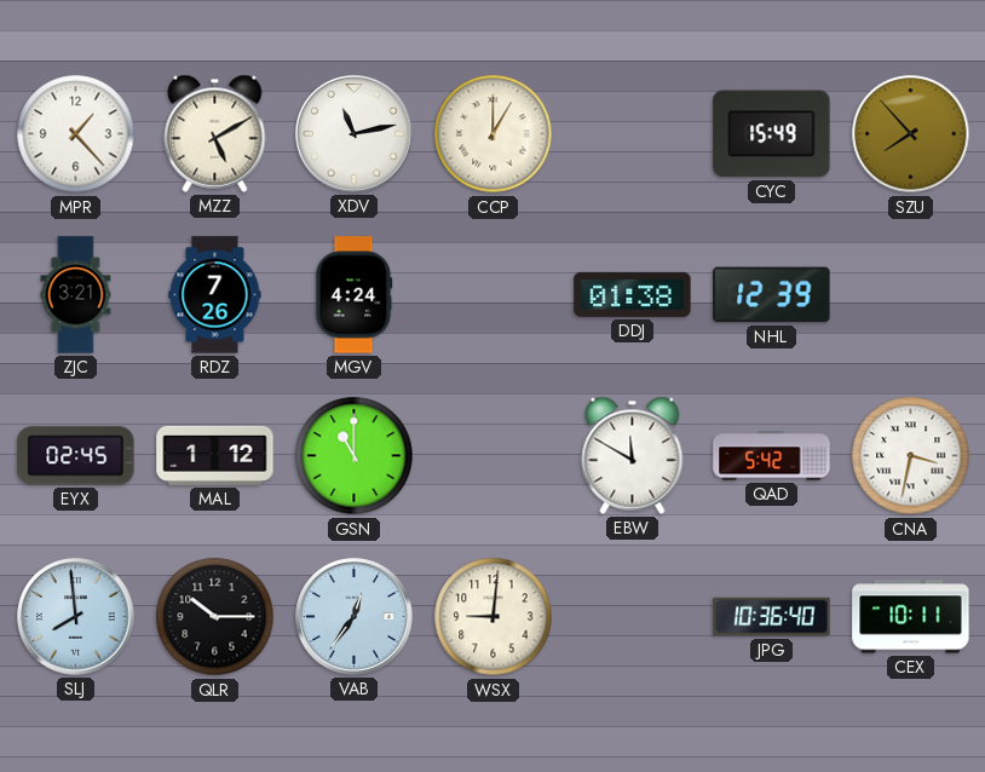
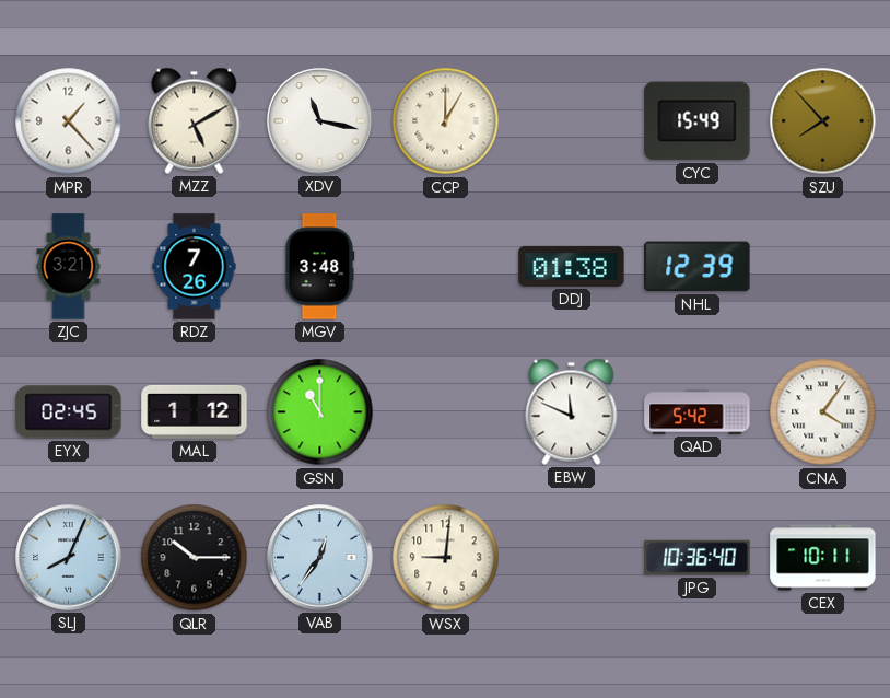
XDV: 11:13 -> 11:17 (320, 121)
MGV: 4:24 -> 3:48 (320, 267)
EBW: 11:50 -> 11:49 (572, 411)
CNA: 3:32 -> 4:06 (823, 412)
SLJ: 7:59 -> 8:04 (69, 558)
